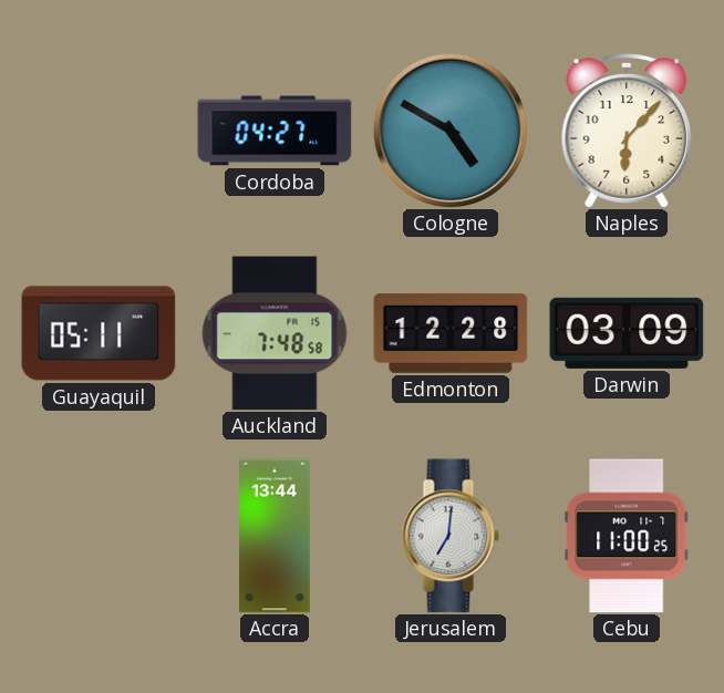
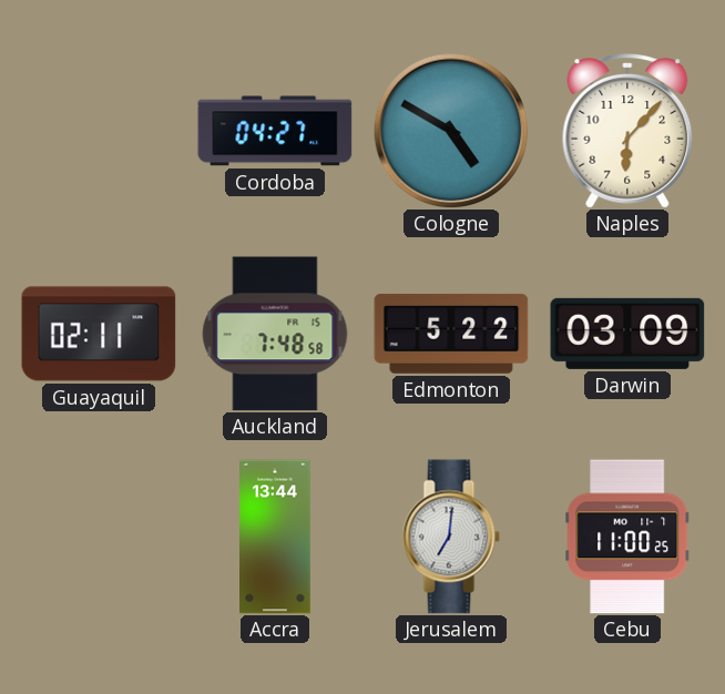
Guayaquil: 05:11 -> 02:11 (99, 334)
Edmonton: 12:28 -> 5:22 (451, 334)
